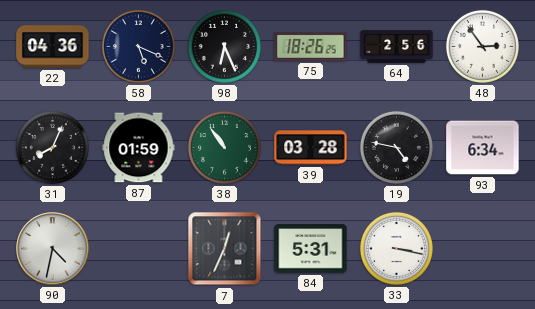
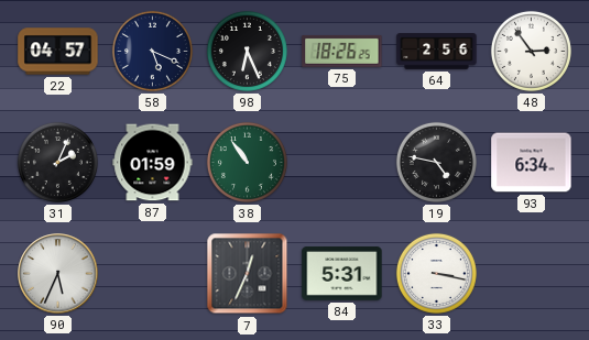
22: 04:36 -> 04:57 (58, 52)
31: 8:04 -> 2:04 (57, 162)
39: 03:28 -> none (311, 148)
90: 4:32 -> 5:34 (58, 274)
